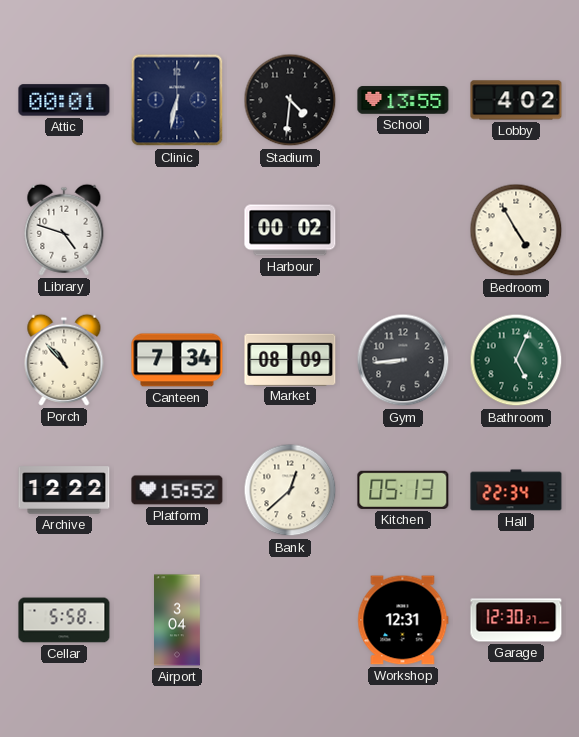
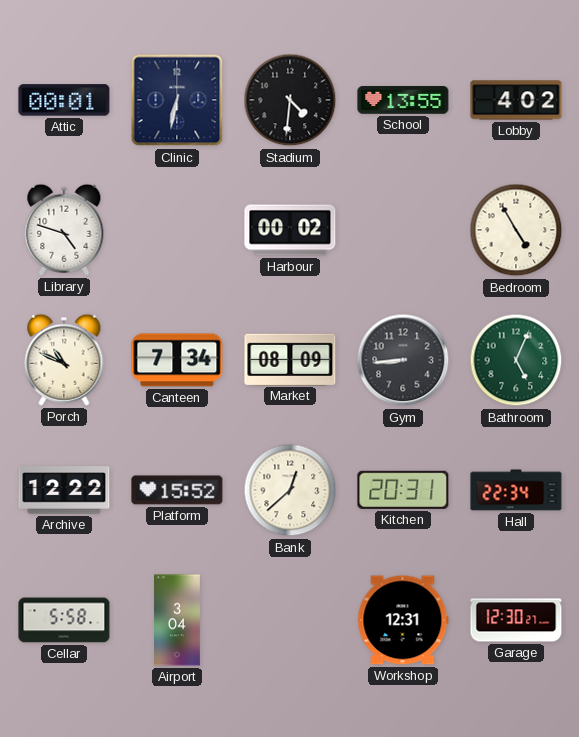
Porch: 10:53 -> 10:49 (64, 360)
Kitchen: 05:13 -> 20:31 (403, 490)
